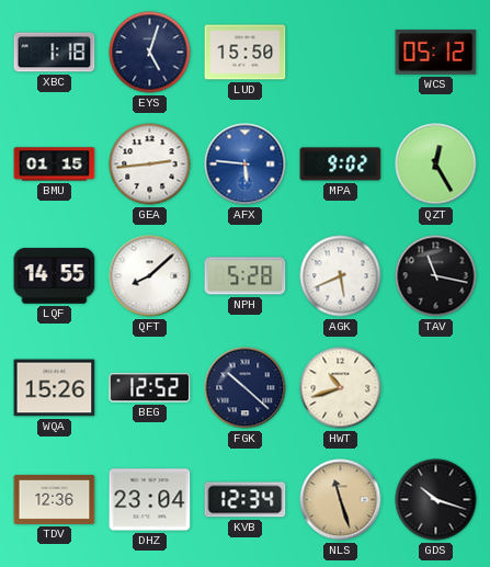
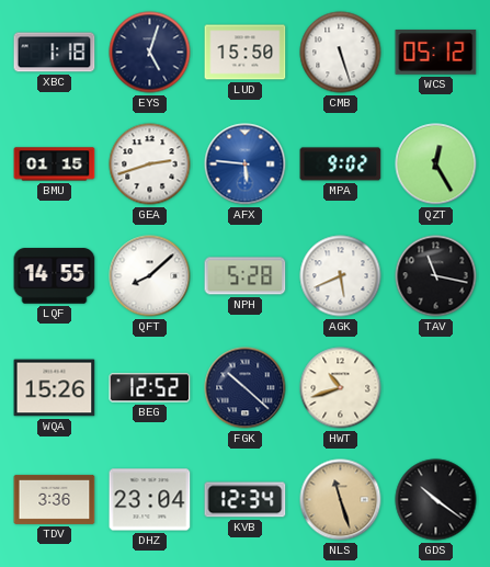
CMB: none -> 5:27 (341, 53)
GEA: 2:44 -> 2:42 (150, 165)
TDV: 12:36 -> 3:36 (55, 499)
GDS: 10:18 -> 10:21 (436, 500)
